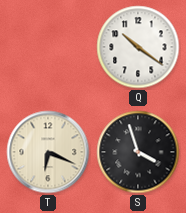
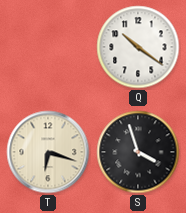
T: 6:19 -> 6:18 (48, 152)
